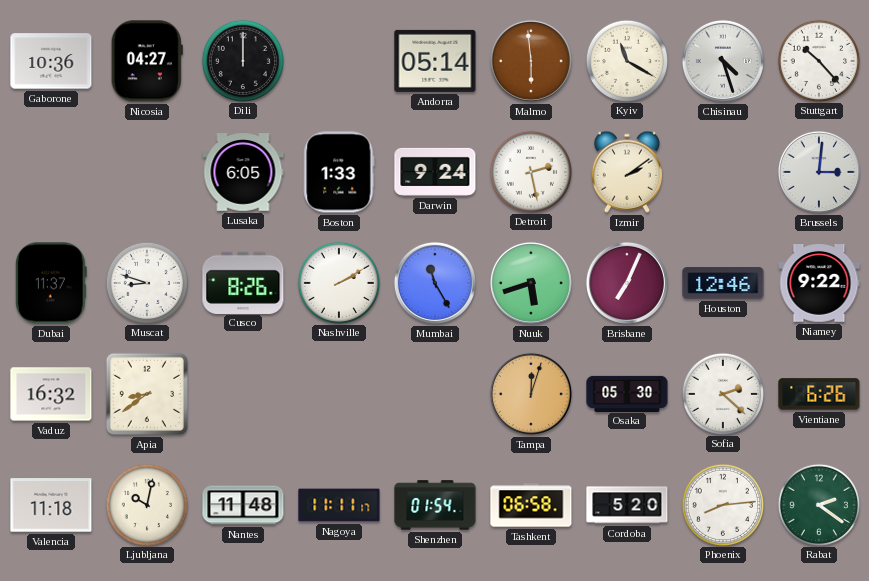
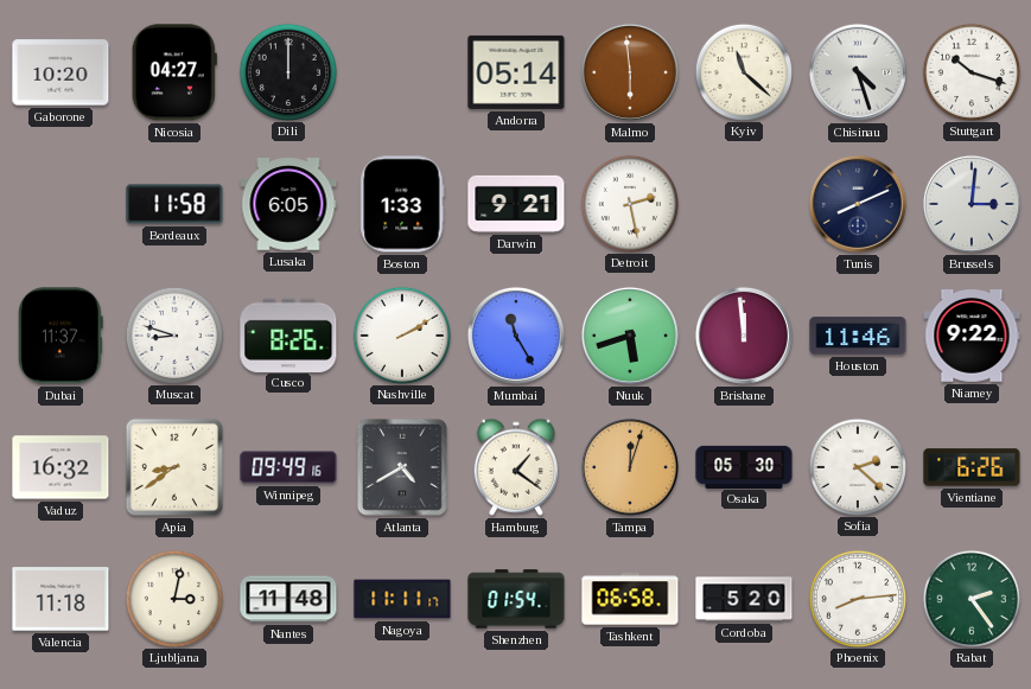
Gaborone: 10:36 -> 10:20 (61, 72)
Kyiv: 11:20 -> 11:22 (743, 71)
Stuttgart: 10:23 -> 10:18 (970, 71)
Bordeaux: none -> 11:58 (174, 204)
Darwin: 9:24 -> 9:21 (516, 204)
Izmir: 2:09 -> none (627, 172)
Tunis: none -> 8:11 (858, 204)
Brisbane: 7:04 -> 11:59 (744, 336)
Houston: 12:46 -> 11:46 (858, 336)
Winnipeg: none -> 09:49 (288, 467)
Atlanta: none -> 4:40 (402, 467)
Hamburg: none -> 1:21 (516, 467)
Ljubljana: 10:02 -> 3:02 (173, 598)
Rabat: 2:21 -> 2:24 (970, 598)
